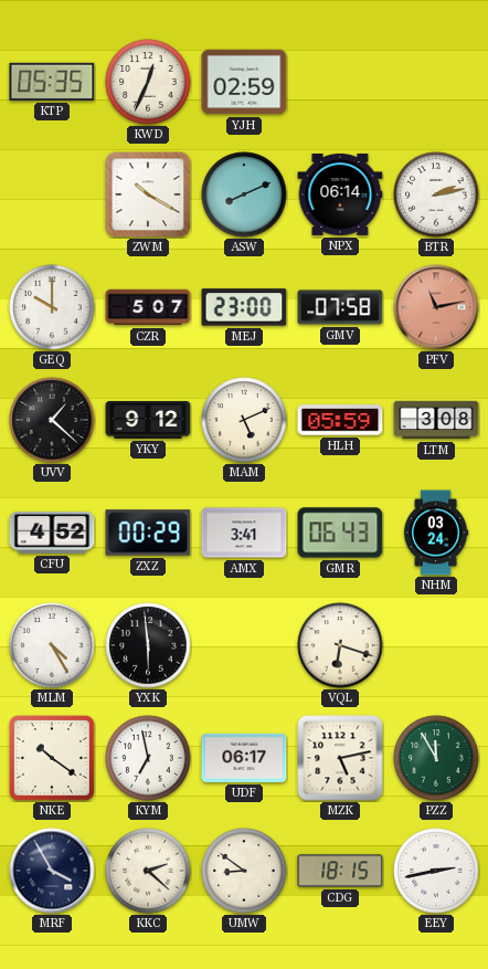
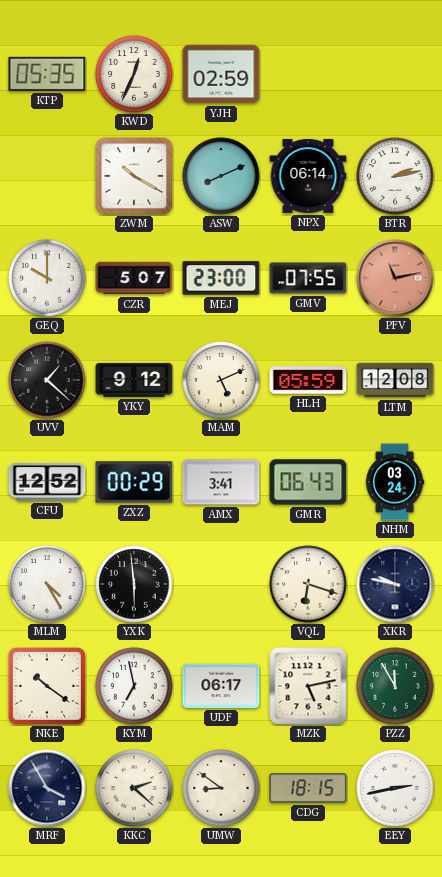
GMV: 07:58 -> 07:55 (308, 278)
LTM: 3:08 -> 12:08 (395, 380)
CFU: 4:52 -> 12:52 (47, 483)
XKR: none -> 9:47 (395, 584)
